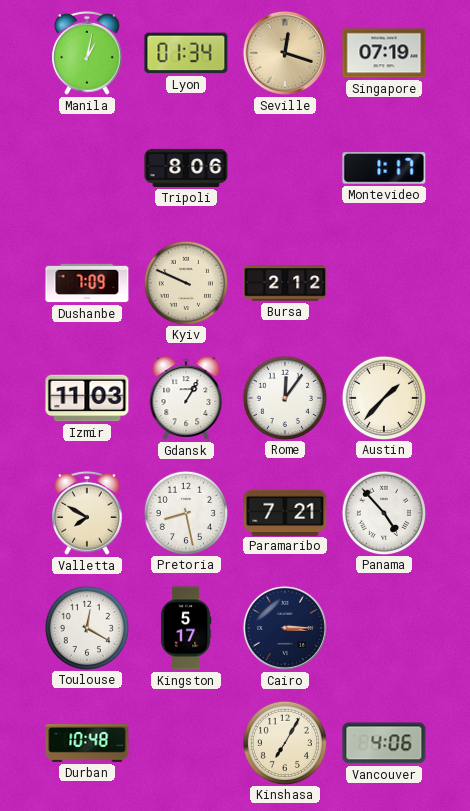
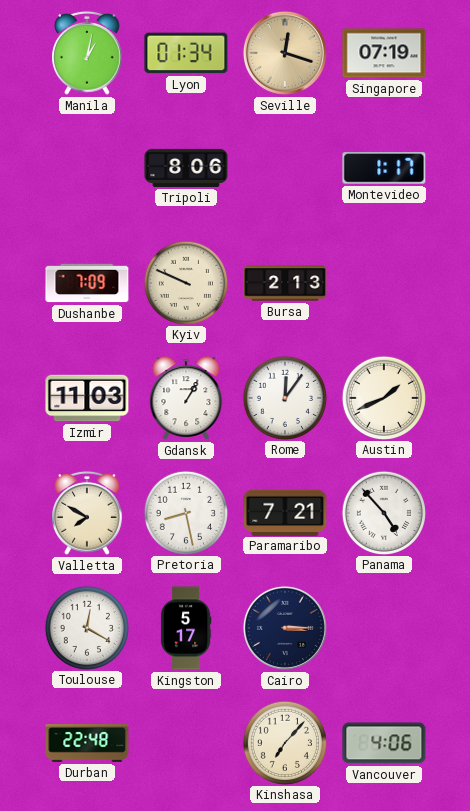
Bursa: 2:12 -> 2:13 (285, 283)
Austin: 1:37 -> 1:41 (383, 397)
Durban: 10:48 -> 22:48 (87, 743)
Kinshasa: 7:05 -> 7:07 (284, 742)
